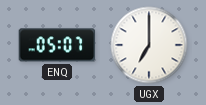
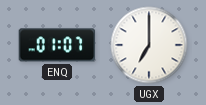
ENQ: 05:07 -> 01:07 (57, 45)
